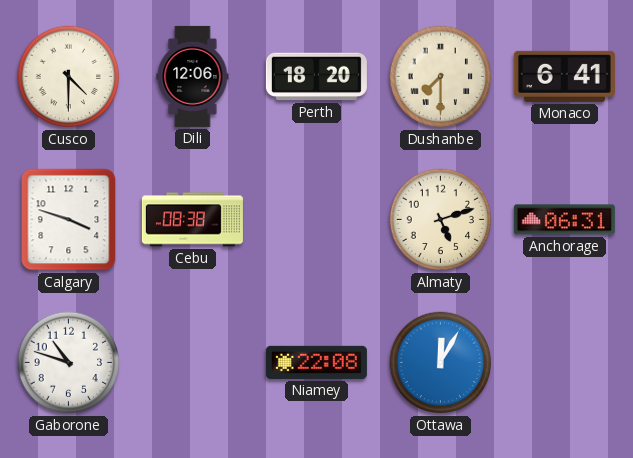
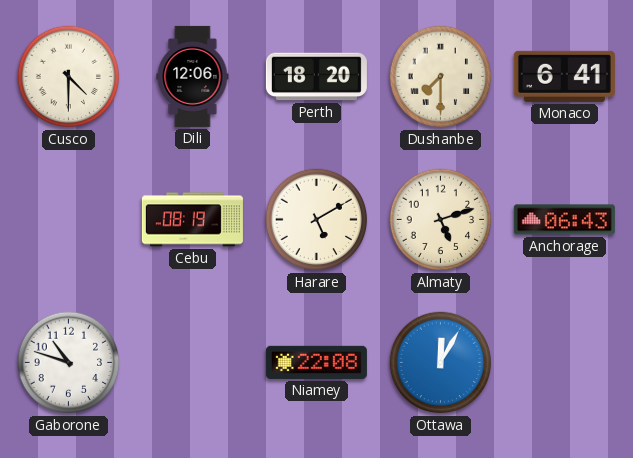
Calgary: 3:48 -> none (69, 220)
Cebu: 08:38 -> 08:19 (192, 220)
Harare: none -> 5:10 (317, 220)
Anchorage: 06:31 -> 06:43 (564, 220)
